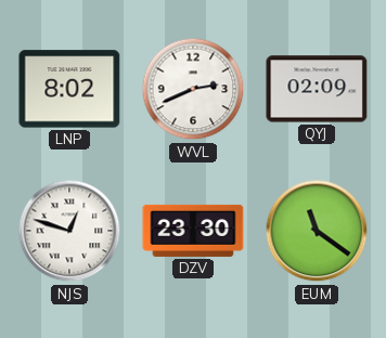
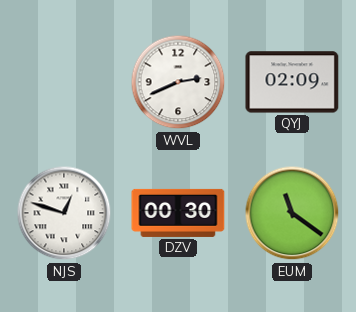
LNP: 8:02 -> none (69, 89)
DZV: 23:30 -> 00:30 (178, 213)
